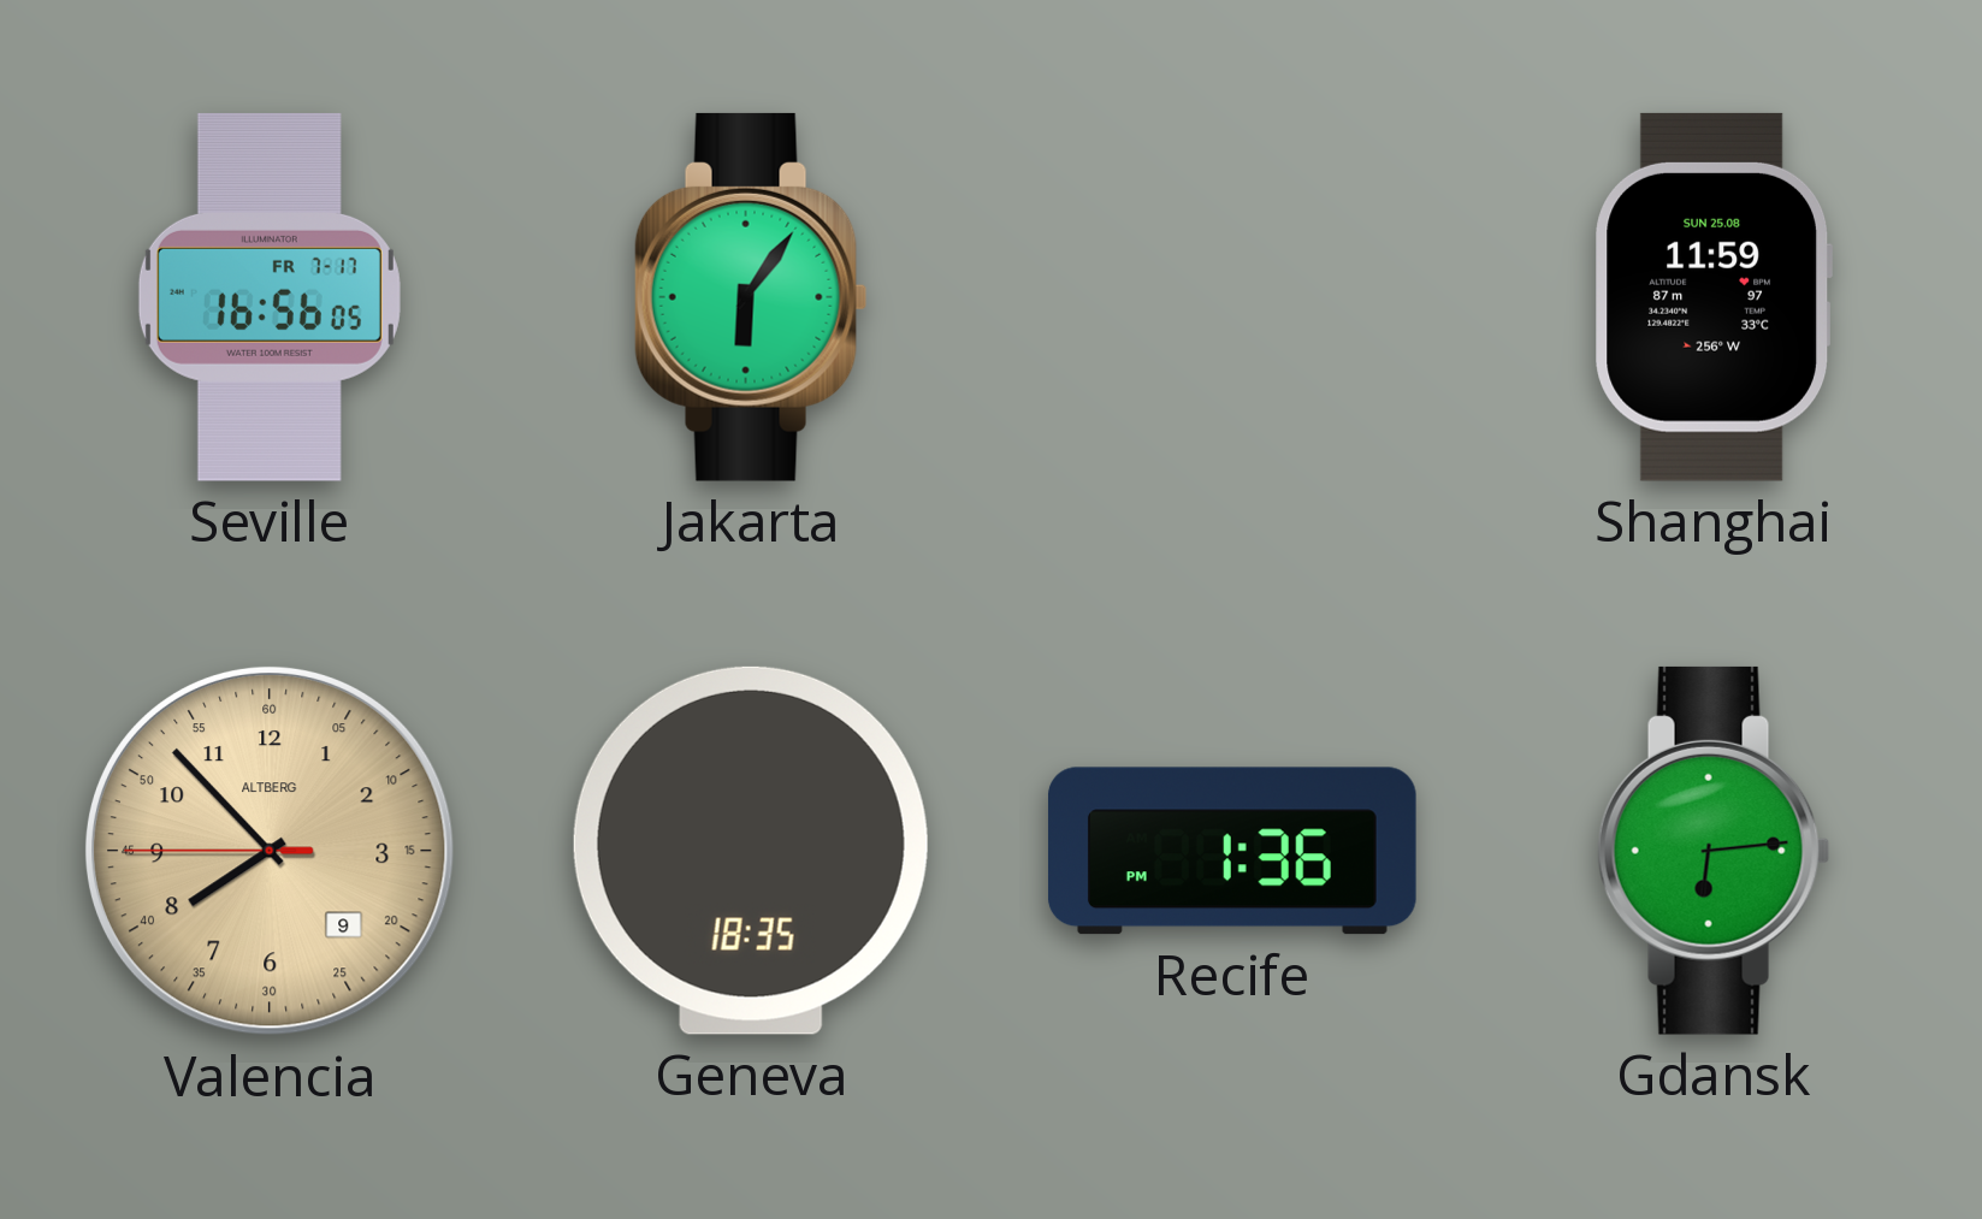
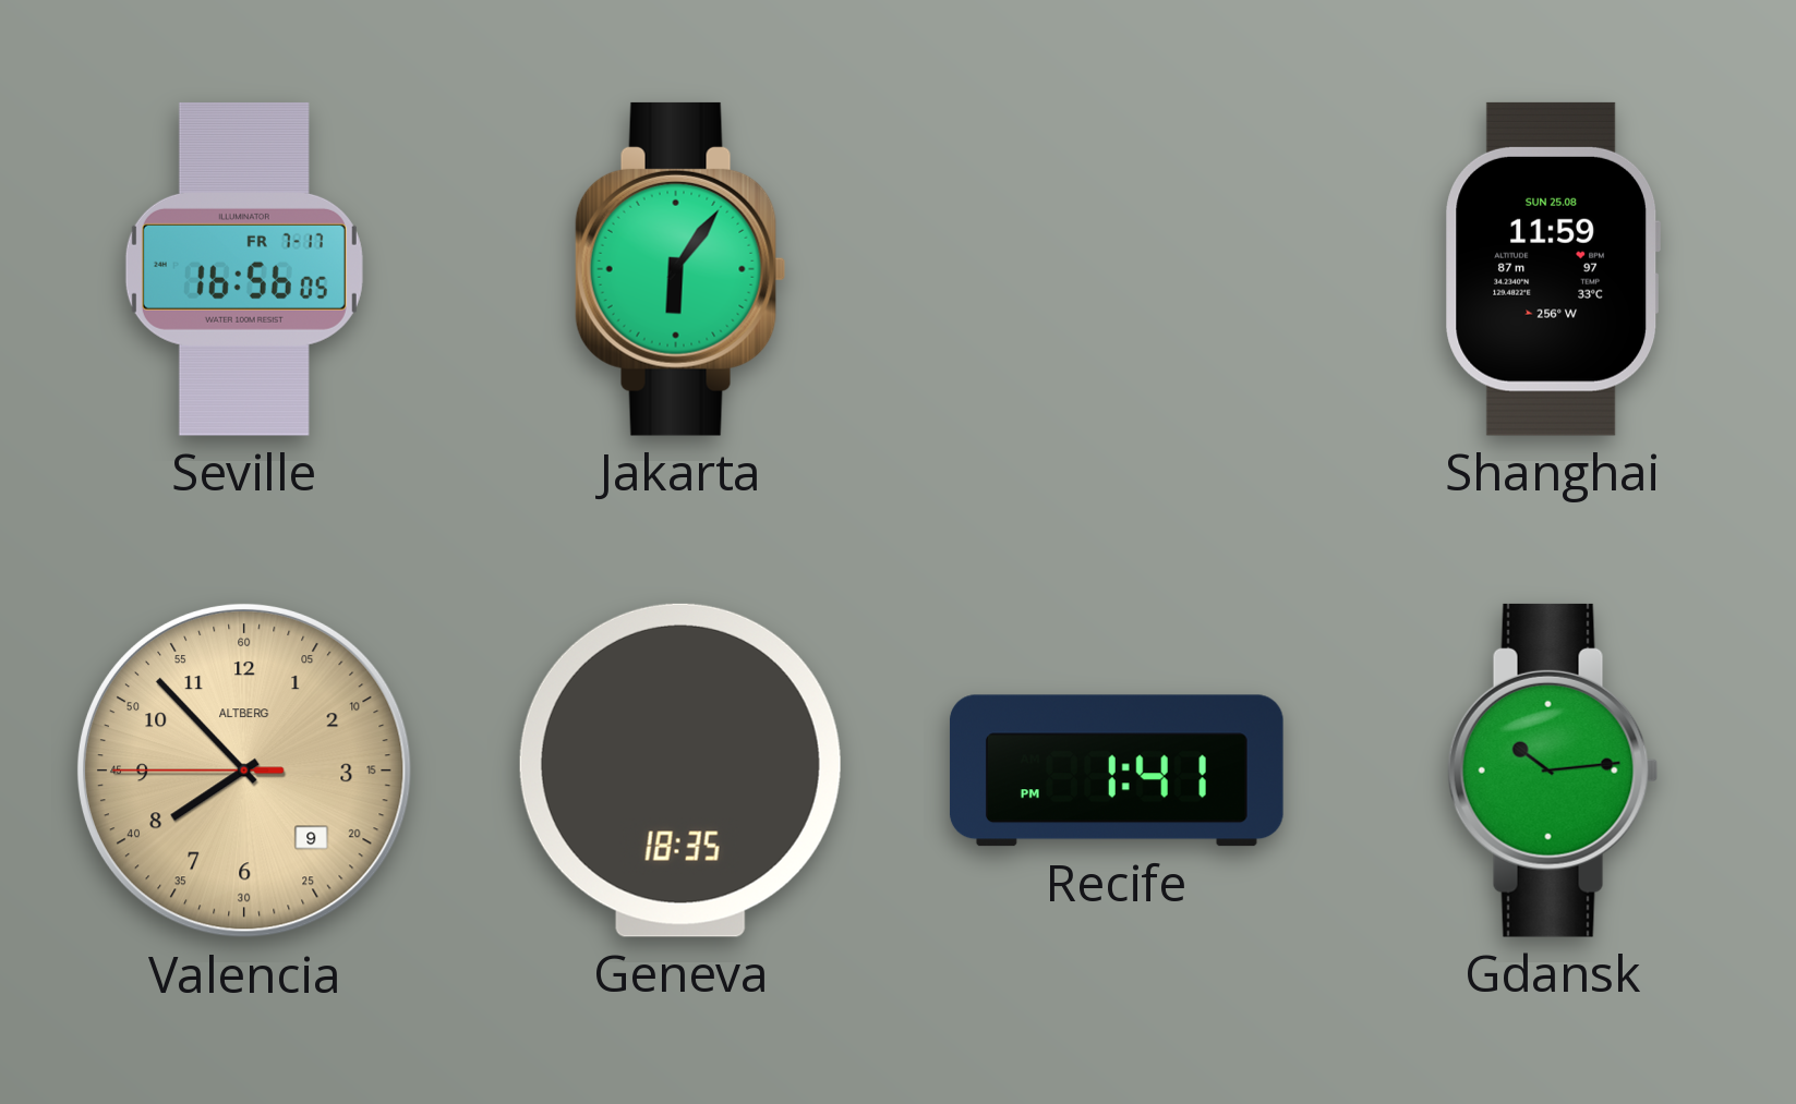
Recife: 1:36 -> 1:41 (1117, 771)
Gdansk: 6:14 -> 10:14 (1553, 771)
